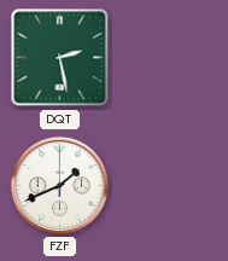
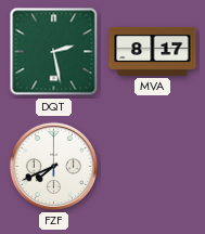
MVA: none -> 8:17 (153, 51)
FZF: 1:41 -> 7:41 (53, 166)
